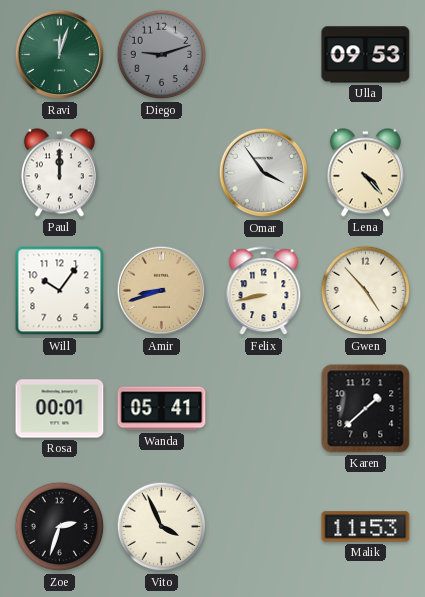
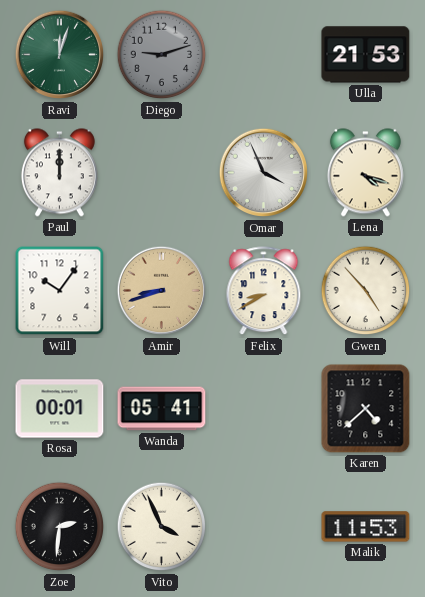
Ulla: 09:53 -> 21:53 (366, 55)
Omar: 3:54 -> 3:56 (264, 173)
Lena: 4:23 -> 4:18 (365, 173)
Felix: 8:43 -> 8:40 (264, 291)
Karen: 1:38 -> 4:38 (366, 409)
Zoe: 2:33 -> 2:31 (60, 527)
